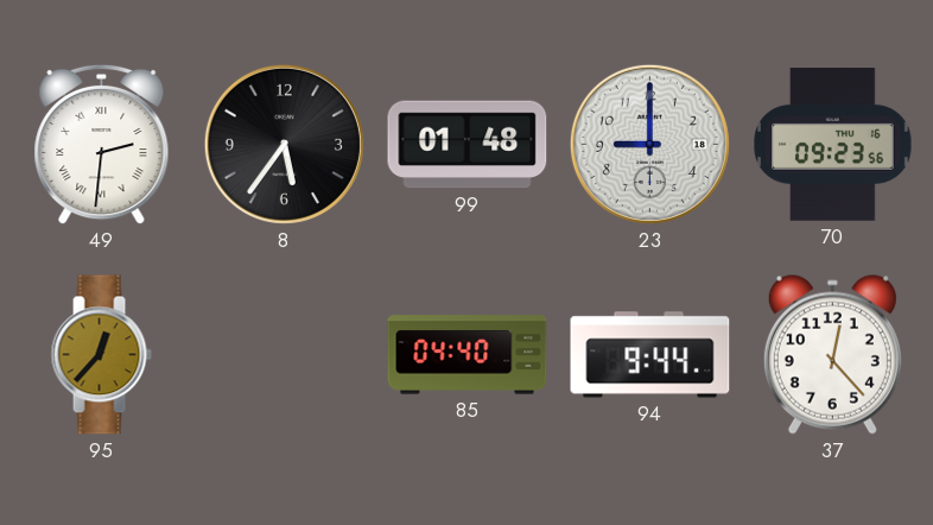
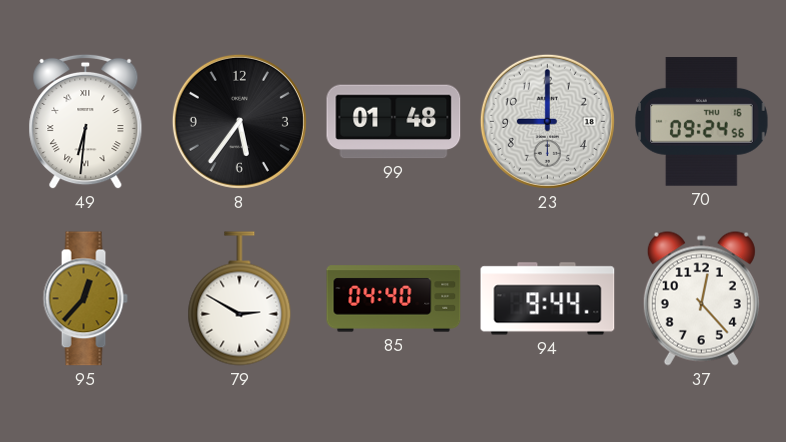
49: 2:31 -> 6:31 (86, 122)
70: 09:23 -> 09:24 (702, 122)
79: none -> 2:50 (240, 299)
